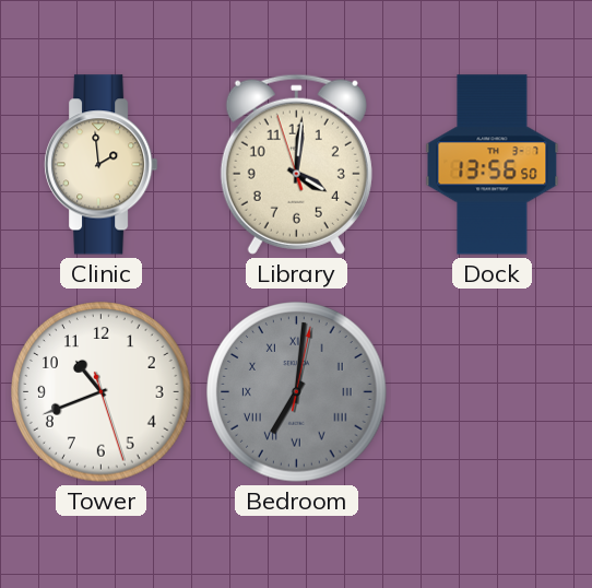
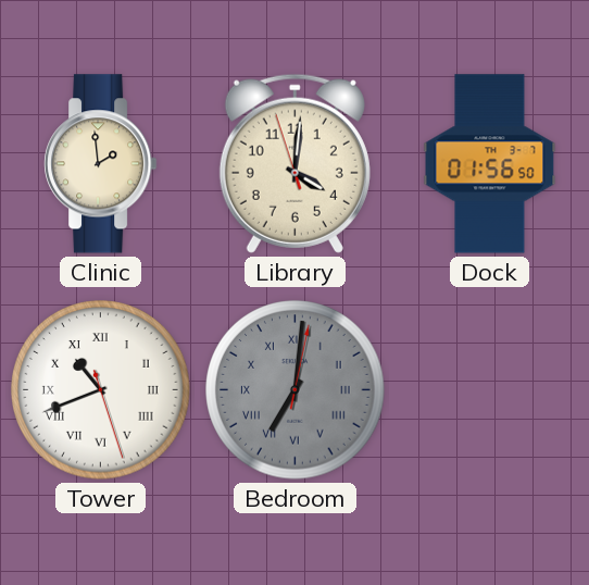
Dock: 13:56 -> 01:56 (490, 164)
Tower numerals: Arabic -> Roman (101, 390)
